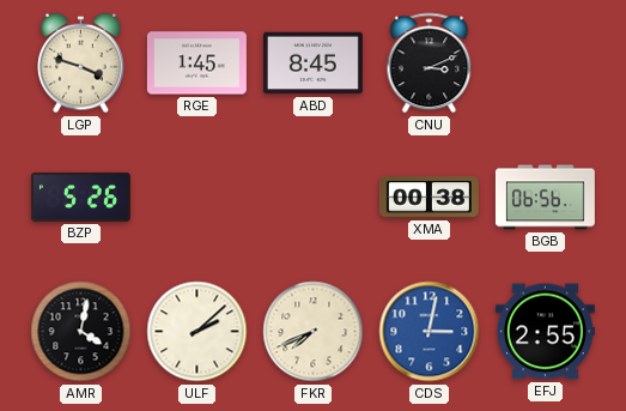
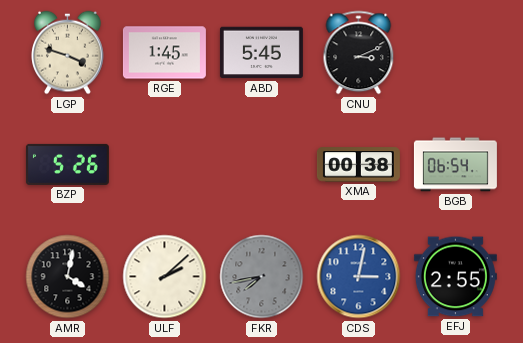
ABD: 8:45 -> 5:45 (261, 53)
BGB: 06:56 -> 06:54 (455, 165)
FKR: 7:41 -> 7:43 (262, 277)
FKR dial: cream -> grey (262, 277)
